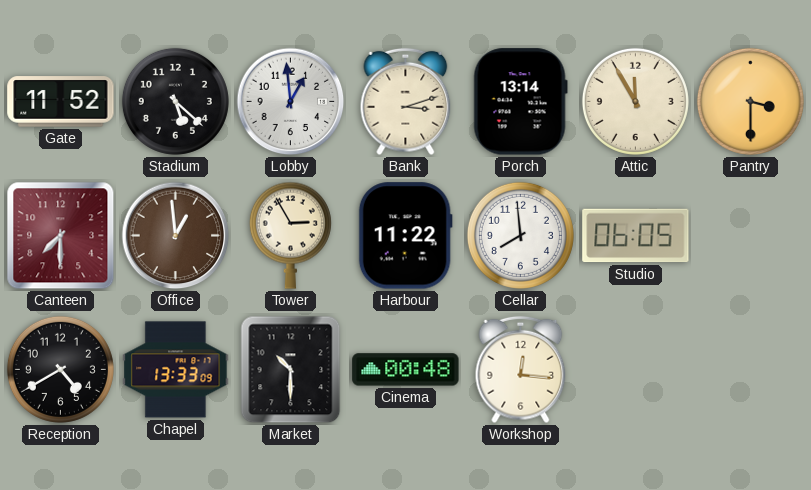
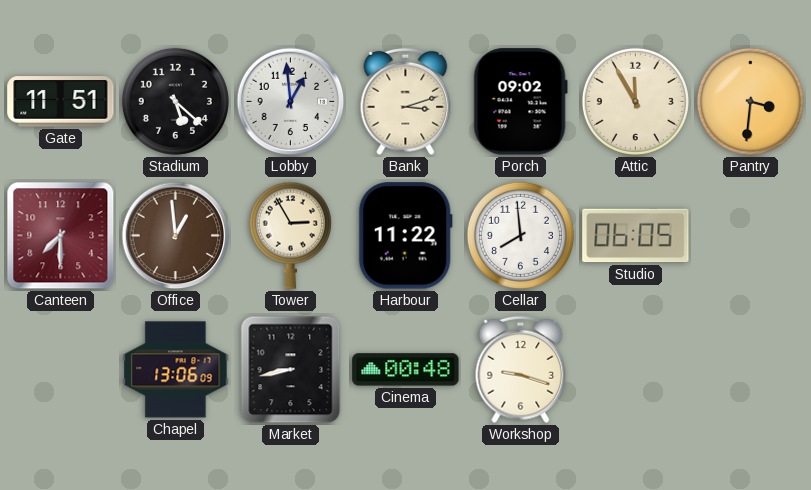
Gate: 11:52 -> 11:51 (61, 102)
Porch: 13:14 -> 09:02 (520, 102)
Pantry: 3:30 -> 3:31 (750, 101)
Reception: 4:40 -> none (60, 369)
Chapel: 13:33 -> 13:06 (176, 370)
Market: 10:30 -> 8:43 (291, 370)
Workshop: 12:16 -> 9:18 (521, 370)
